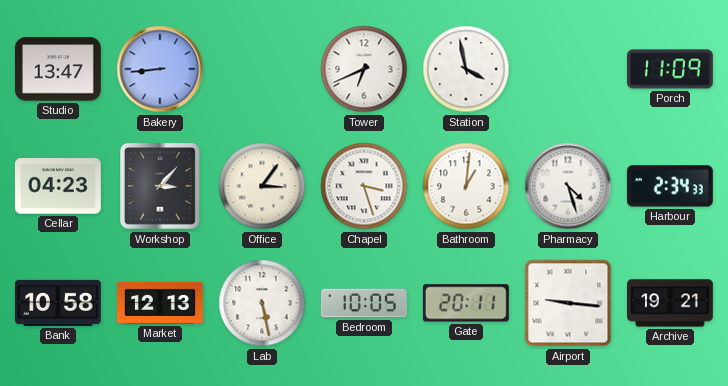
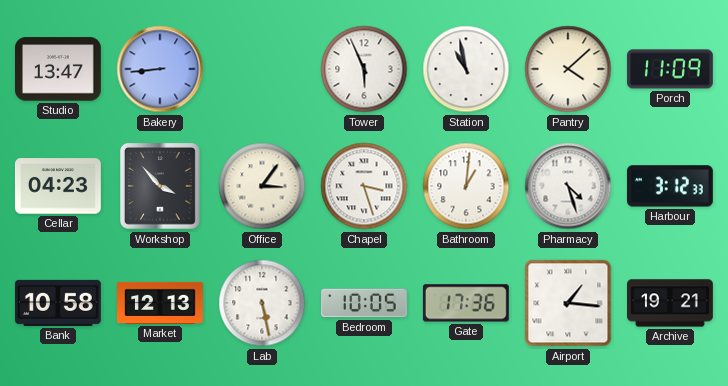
Tower: 6:41 -> 5:56 (364, 69)
Station: 3:58 -> 10:58 (466, 69)
Pantry: none -> 4:08 (568, 69)
Workshop: 3:07 -> 3:53 (161, 187)
Harbour: 2:34 -> 3:12 (670, 186)
Gate: 20:11 -> 17:36 (466, 303)
Airport: 9:16 -> 1:16 (568, 303)
